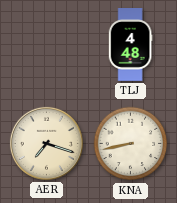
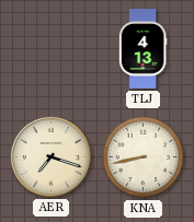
TLJ: 4:48 -> 4:13 (142, 49)
